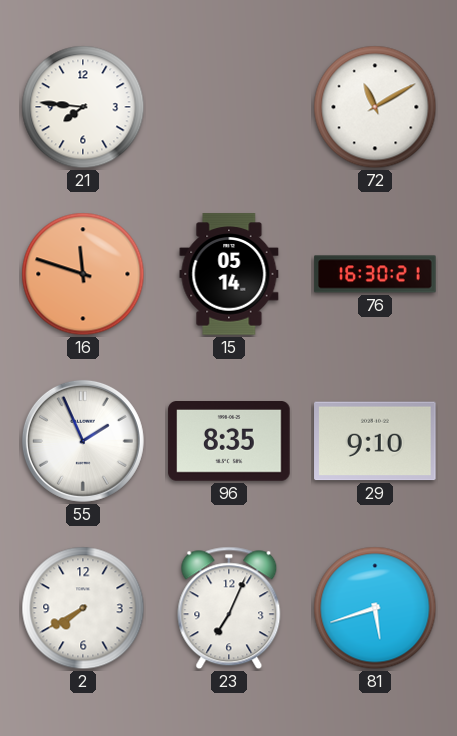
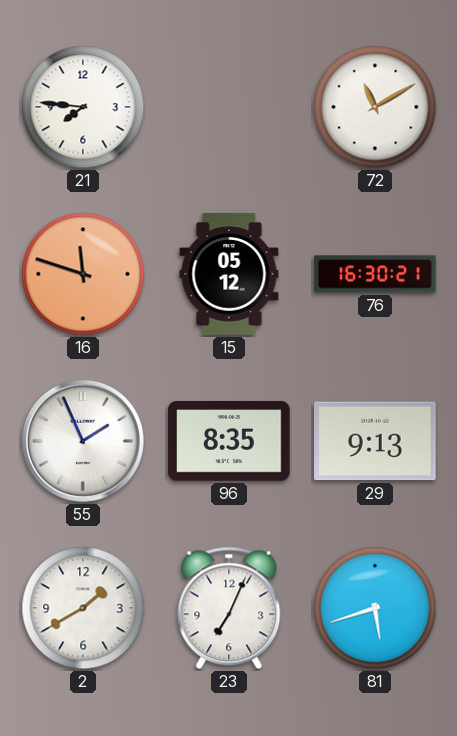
15: 05:14 -> 05:12 (229, 274)
29: 9:10 -> 9:13 (375, 441)
2: 7:40 -> 1:40 (83, 608)
